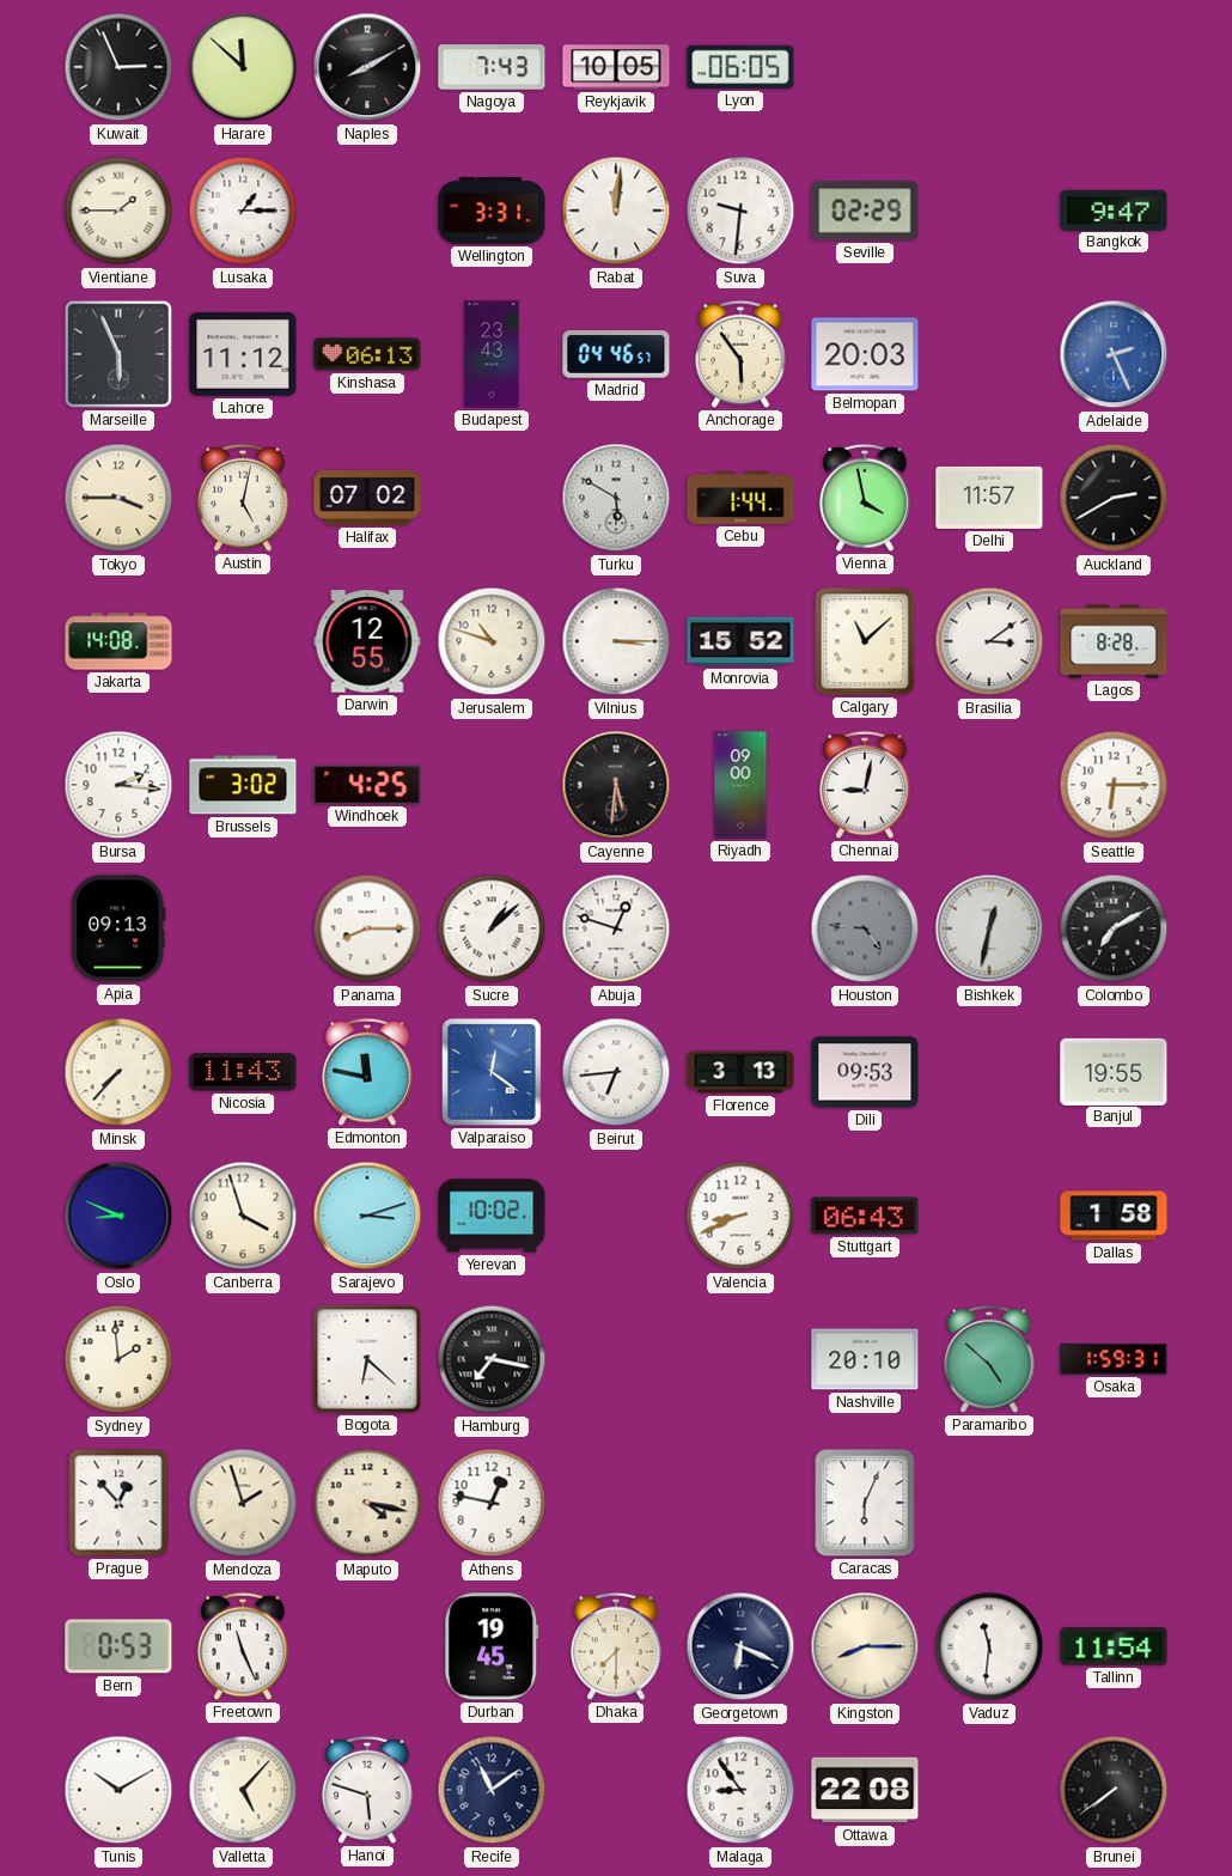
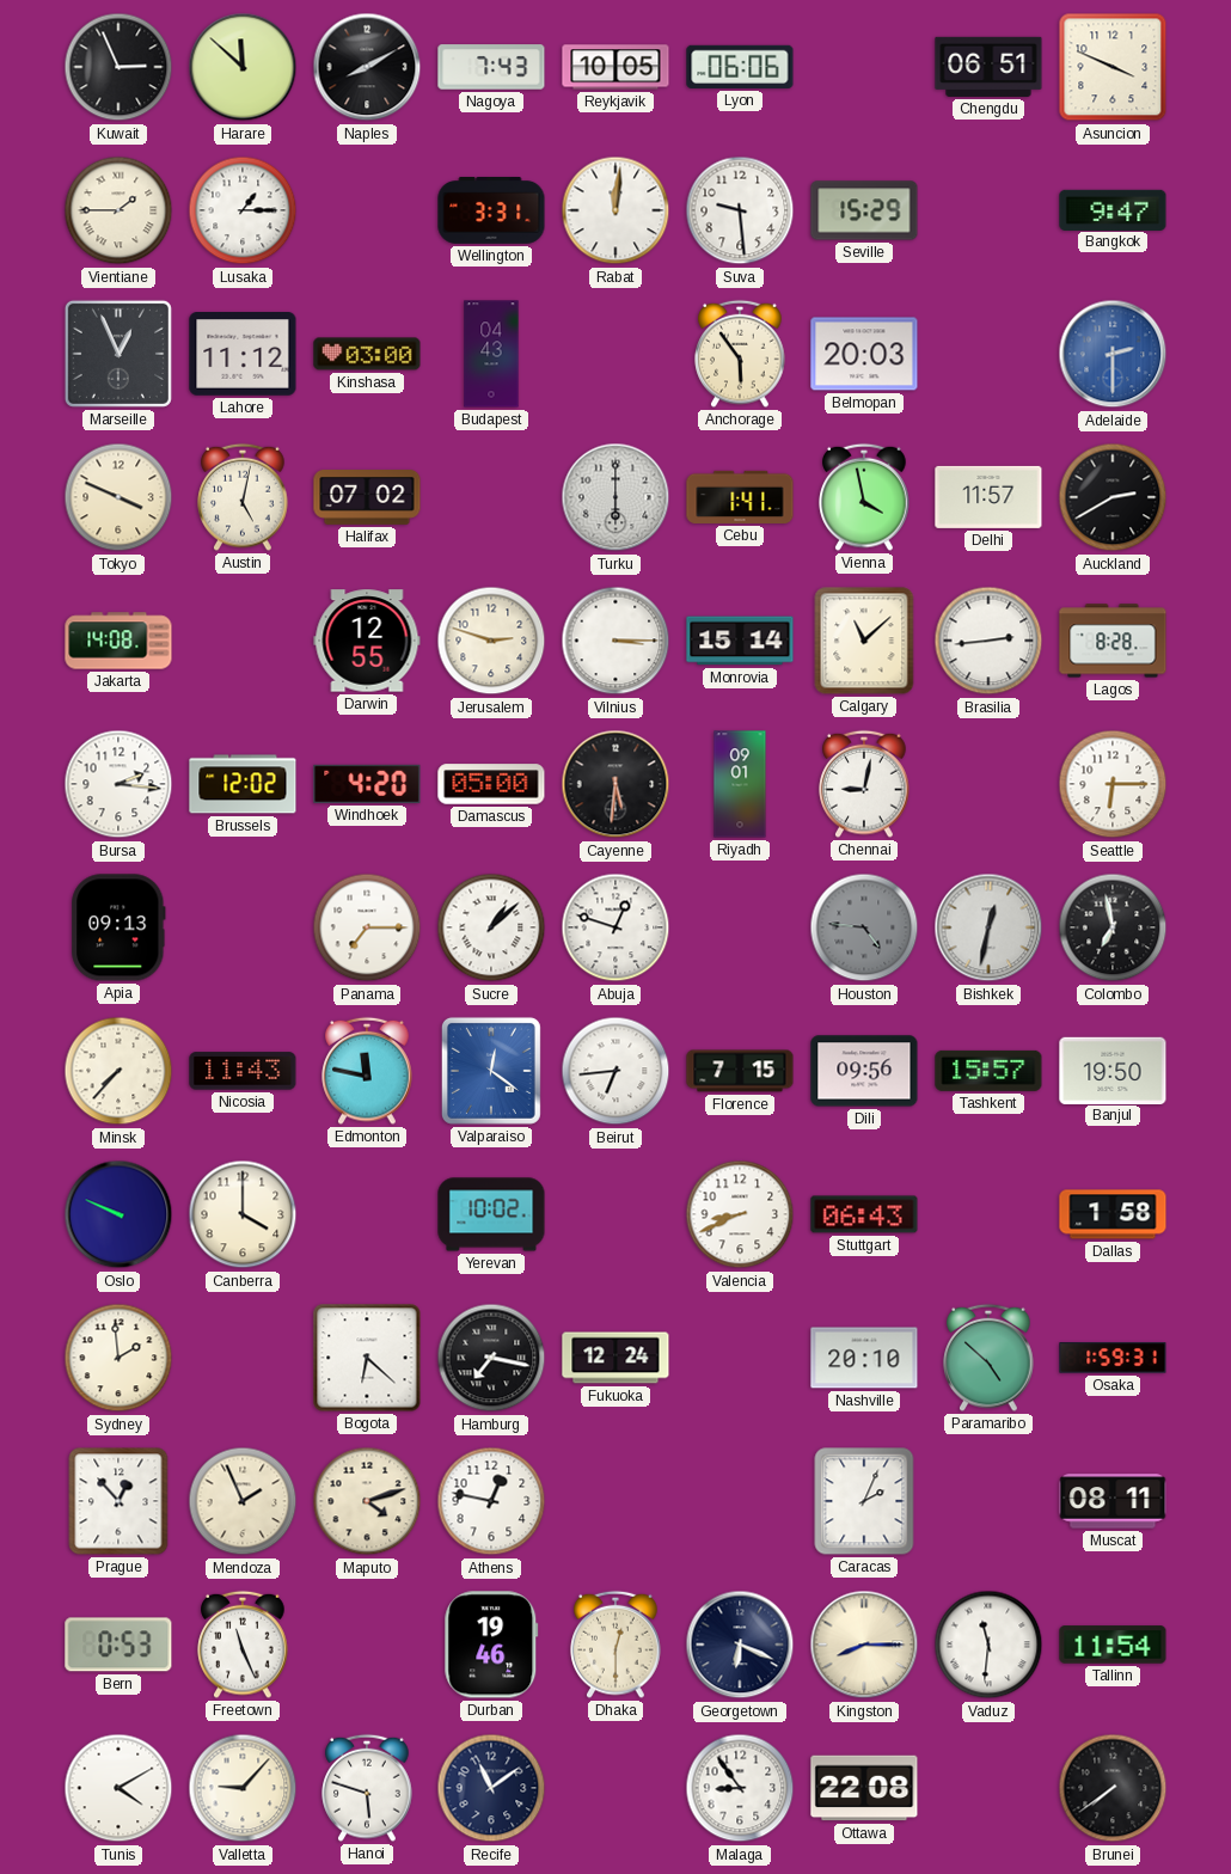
Lyon: 06:05 -> 06:06 (740, 67)
Chengdu: none -> 06:51 (988, 67)
Asuncion: none -> 3:49 (1113, 67)
Suva: 9:31 -> 9:29 (740, 210)
Seville: 02:29 -> 15:29 (864, 210)
Marseille: 5:56 -> 12:56 (118, 354)
Kinshasa: 06:13 -> 03:00 (367, 354)
Budapest: 23:43 -> 04:43 (491, 354)
Madrid: 04:46 -> none (616, 354)
Adelaide: 2:26 -> 2:30 (1113, 354)
Tokyo: 3:45 -> 3:49 (118, 497)
Turku: 5:50 -> 6:00 (615, 497)
Cebu: 1:44 -> 1:41 (740, 497)
Jerusalem: 10:48 -> 2:48 (491, 641)
Monrovia: 15:52 -> 15:14 (740, 641)
Brasilia: 3:09 -> 2:44 (988, 641)
Brussels: 3:02 -> 12:02 (243, 784)
Windhoek: 4:25 -> 4:20 (367, 784)
Damascus: none -> 05:00 (491, 784)
Riyadh: 09:00 -> 09:01 (740, 784)
Panama: 8:15 -> 7:15 (367, 927)
Colombo: 7:10 -> 6:58 (1113, 927)
Florence: 3:13 -> 7:15 (740, 1071)
Dili: 09:53 -> 09:56 (864, 1071)
Tashkent: none -> 15:57 (988, 1071)
Banjul: 19:55 -> 19:50 (1113, 1070)
Oslo: 8:49 -> 9:49 (118, 1214)
Canberra: 3:57 -> 4:00 (243, 1214)
Sarajevo: 3:12 -> none (367, 1216)
Fukuoka: none -> 12:24 (615, 1358)
Mendoza: 1:57 -> 1:56 (243, 1501)
Maputo: 4:17 -> 4:12 (367, 1501)
Caracas: 6:04 -> 2:04 (864, 1501)
Muscat: none -> 08:11 (1113, 1501)
Durban: 19:45 -> 19:46 (491, 1645)
Dhaka: 7:30 -> 12:30 (615, 1645)
Tunis: 10:10 -> 4:10 (118, 1788)
Valletta: 5:07 -> 9:07 (243, 1788)
